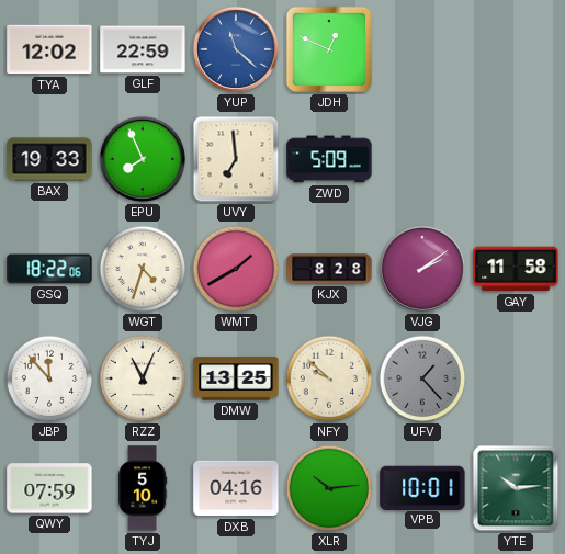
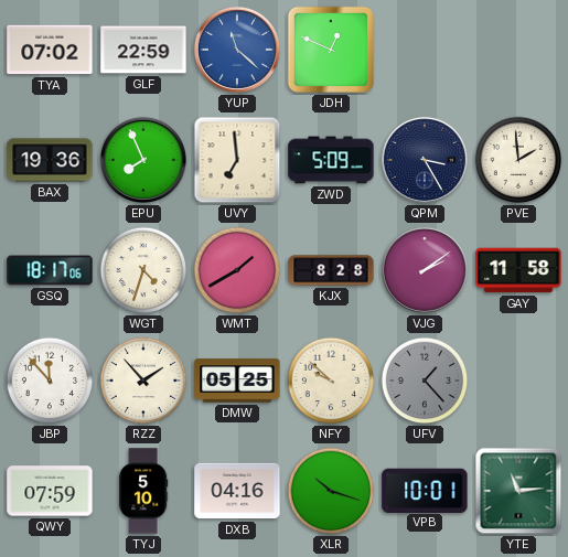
TYA: 12:02 -> 07:02 (50, 50)
BAX: 19:33 -> 19:36 (50, 160)
QPM: none -> 3:25 (425, 160)
PVE: none -> 1:59 (518, 160)
GSQ: 18:22 -> 18:17 (50, 270)
RZZ: 11:04 -> 1:53 (143, 381)
DMW: 13:25 -> 05:25 (237, 381)
XLR: 10:14 -> 10:18 (331, 491)
YTE: 10:14 -> 11:14 (518, 491)
